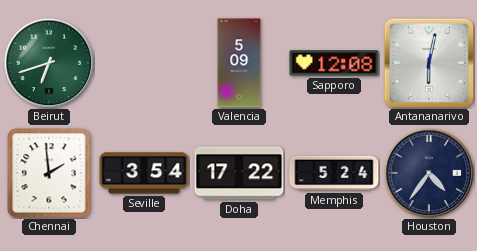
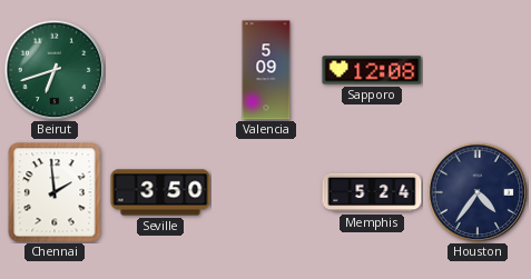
Antananarivo: 6:02 -> none (429, 63)
Seville: 3:54 -> 3:50 (160, 192)
Doha: 17:22 -> none (239, 173)
